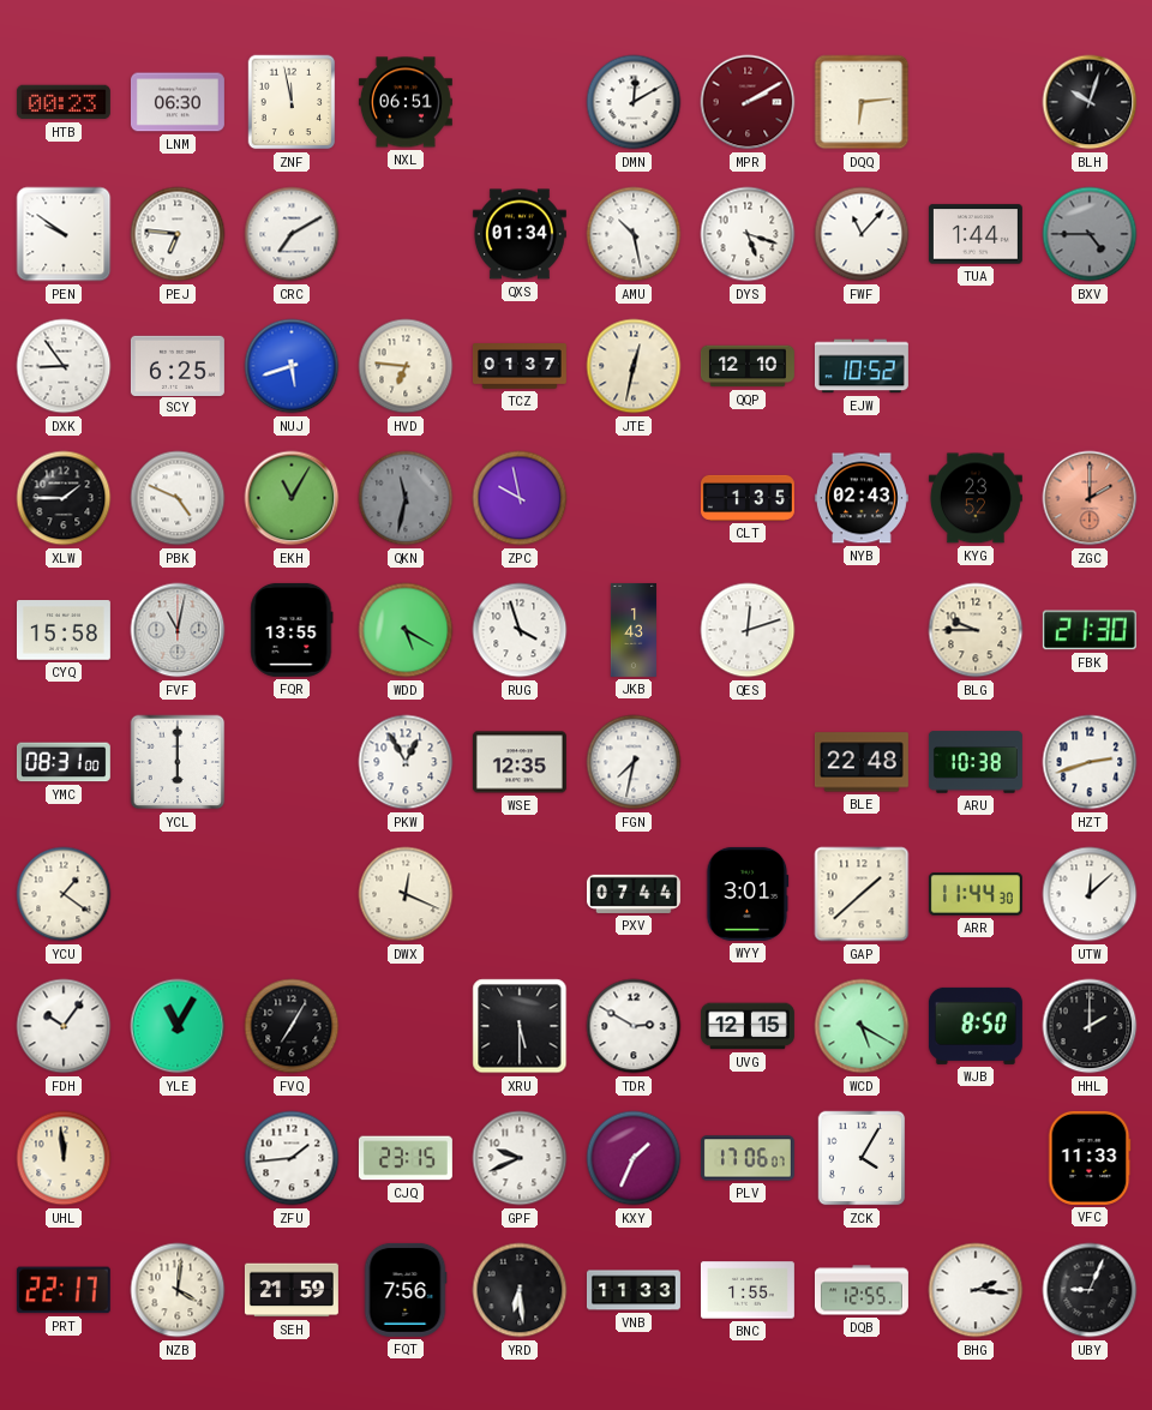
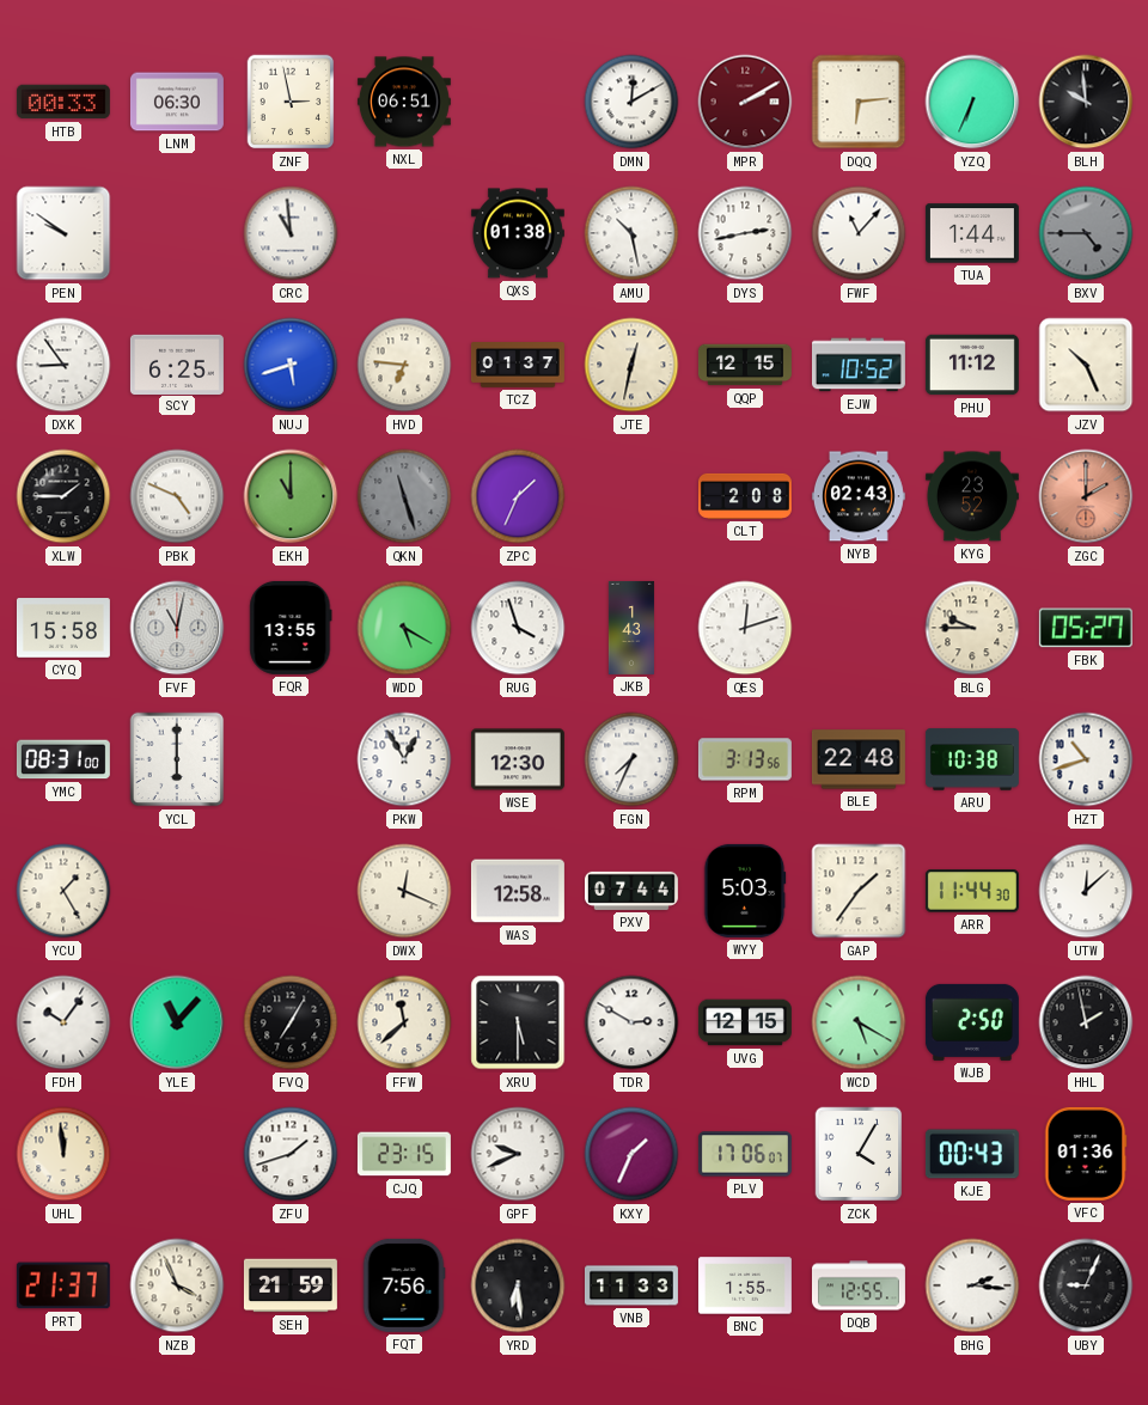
HTB: 00:23 -> 00:33 (63, 102)
ZNF: 11:58 -> 2:58 (291, 102)
YZQ: none -> 6:34 (972, 102)
BLH: 10:03 -> 9:59 (1086, 102)
PEJ: 6:46 -> none (178, 234)
CRC: 7:10 -> 10:59 (291, 233)
QXS: 01:34 -> 01:38 (518, 233)
DYS: 5:18 -> 2:43 (745, 233)
QQP: 12:10 -> 12:15 (745, 365)
PHU: none -> 11:12 (972, 365)
JZV: none -> 10:26 (1086, 365)
EKH: 11:05 -> 11:00 (291, 496)
QKN: 11:32 -> 11:27 (404, 496)
ZPC: 9:58 -> 1:34 (518, 496)
CLT: 1:35 -> 2:08 (745, 496)
FBK: 21:30 -> 05:27 (1086, 628)
WSE: 12:35 -> 12:30 (518, 759)
FGN: 7:32 -> 7:34 (631, 759)
RPM: none -> 3:13 (745, 759)
HZT: 2:42 -> 10:42 (1086, 759)
YCU: 1:21 -> 1:25 (63, 891)
WAS: none -> 12:58 (518, 891)
WYY: 3:01 -> 5:03 (745, 891)
GAP: 1:38 -> 1:36 (859, 891)
YLE: 11:05 -> 11:07 (177, 1022)
FFW: none -> 11:38 (404, 1022)
WJB: 8:50 -> 2:50 (972, 1022)
HHL: 2:00 -> 1:58 (1086, 1022)
ZFU: 1:44 -> 1:42 (291, 1154)
KJE: none -> 00:43 (972, 1154)
VFC: 11:33 -> 01:36 (1086, 1154)
PRT: 22:17 -> 21:37 (63, 1285)
NZB: 4:01 -> 3:56 (177, 1285)
